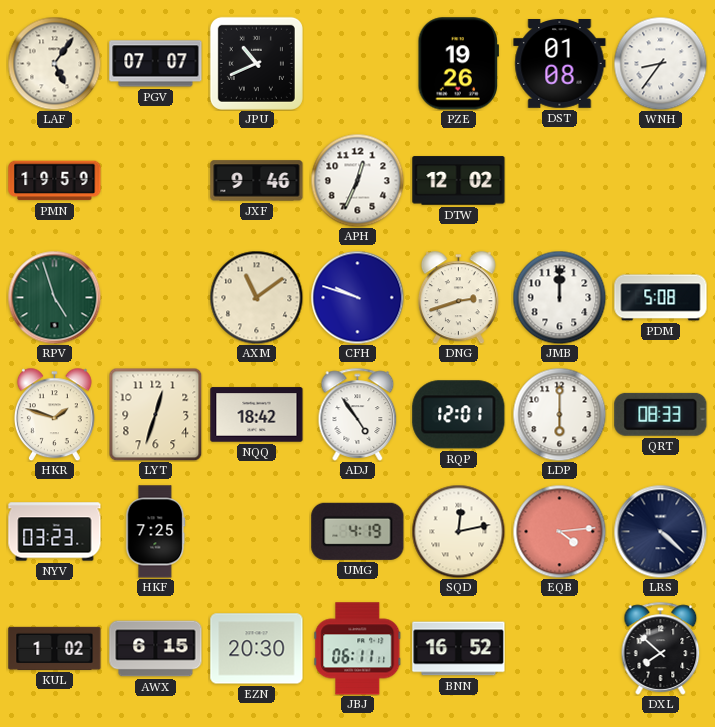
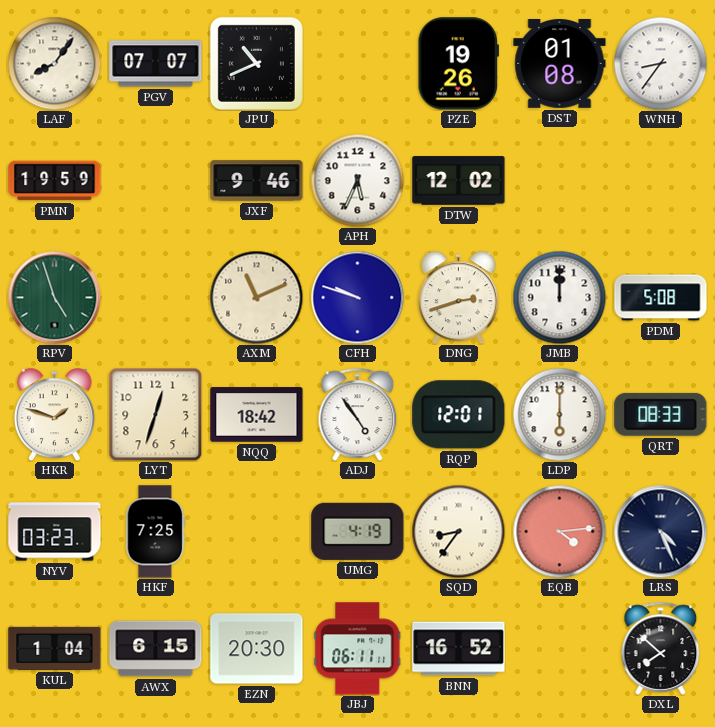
LAF: 5:06 -> 8:06 (54, 63)
APH: 12:34 -> 5:34 (357, 180)
AXM: 11:09 -> 11:11 (256, 297)
SQD: 12:13 -> 8:36 (458, 531)
LRS: 4:22 -> 4:26 (660, 531)
KUL: 1:02 -> 1:04 (55, 648)
